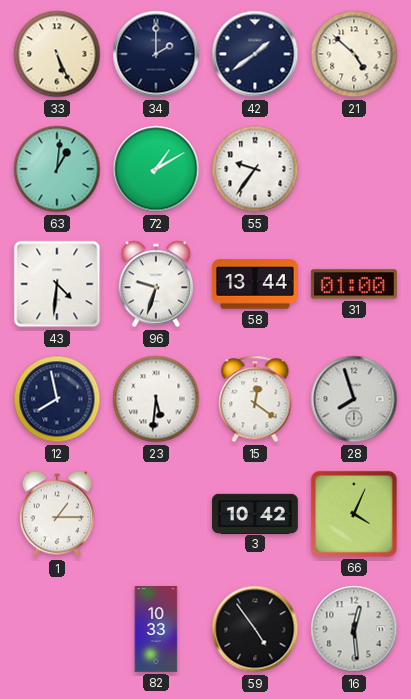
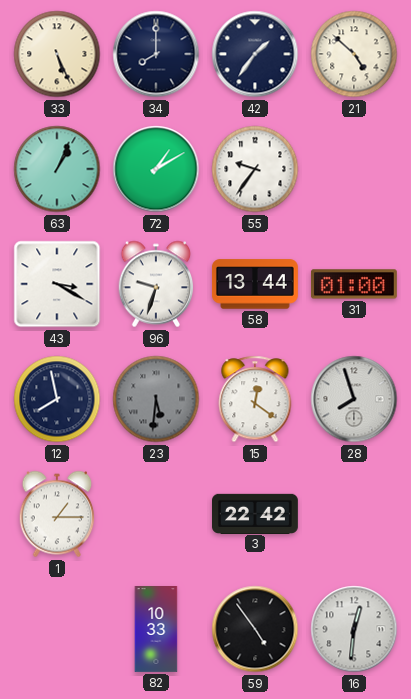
34: 2:00 -> 8:00 (156, 54)
42: 1:39 -> 1:36 (255, 54)
63: 1:01 -> 1:04 (57, 169)
43: 4:31 -> 3:20 (57, 284)
23 dial: white -> grey (156, 399)
3: 10:42 -> 22:42 (256, 513)
66: 4:04 -> none (354, 514)
16: 12:29 -> 12:31 (354, 629)
